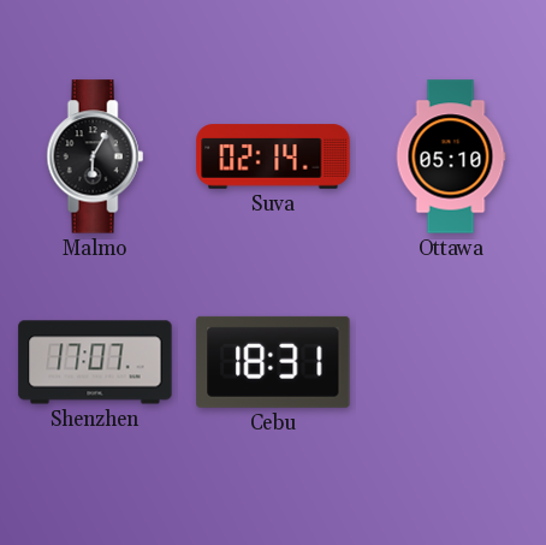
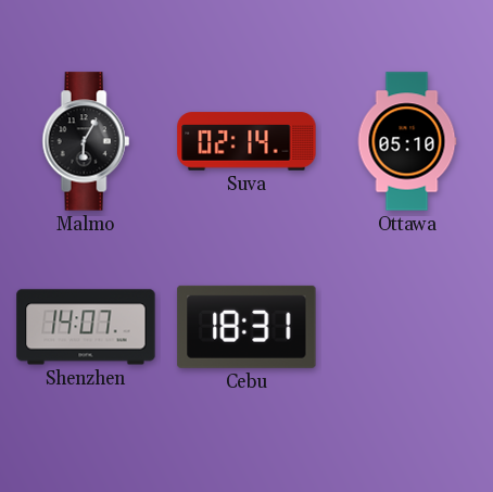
Shenzhen: 17:07 -> 14:07 (86, 327)
